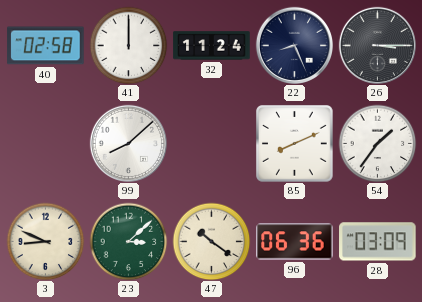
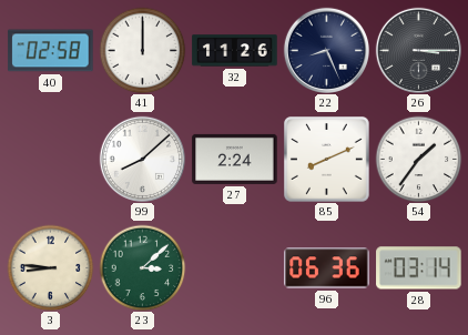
32: 11:24 -> 11:26 (235, 51)
27: none -> 2:24 (235, 159)
3: 8:49 -> 8:46 (50, 267)
47: 10:21 -> none (211, 241)
28: 03:09 -> 03:14 (419, 268)
